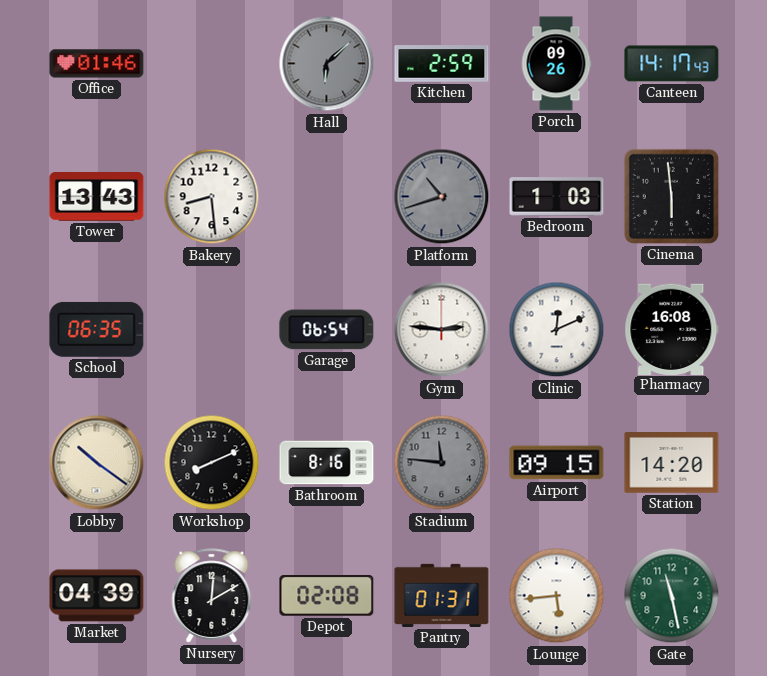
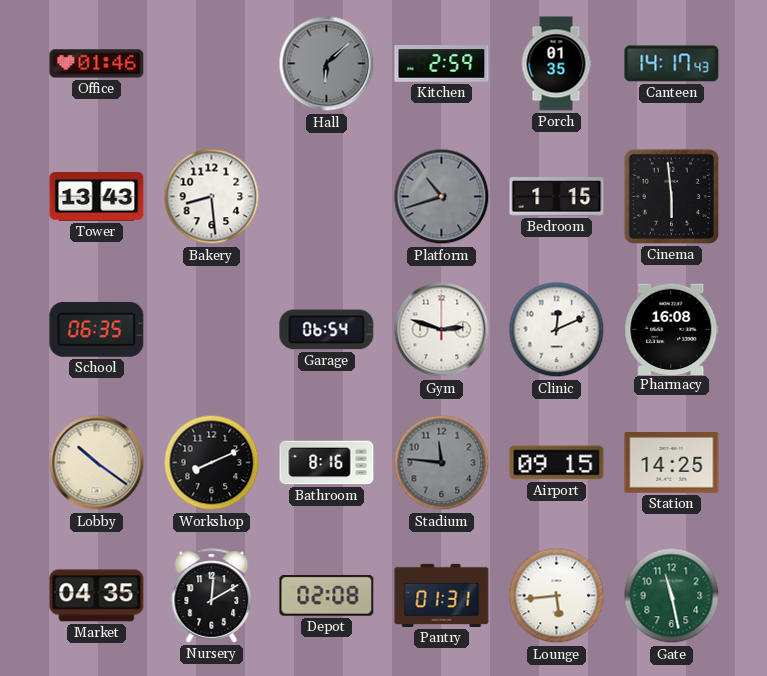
Porch: 09:26 -> 01:35 (556, 64)
Bedroom: 1:03 -> 1:15 (557, 197)
Gym: 2:46 -> 2:48 (442, 330)
Station: 14:20 -> 14:25 (672, 463)
Market: 04:39 -> 04:35 (97, 596)
